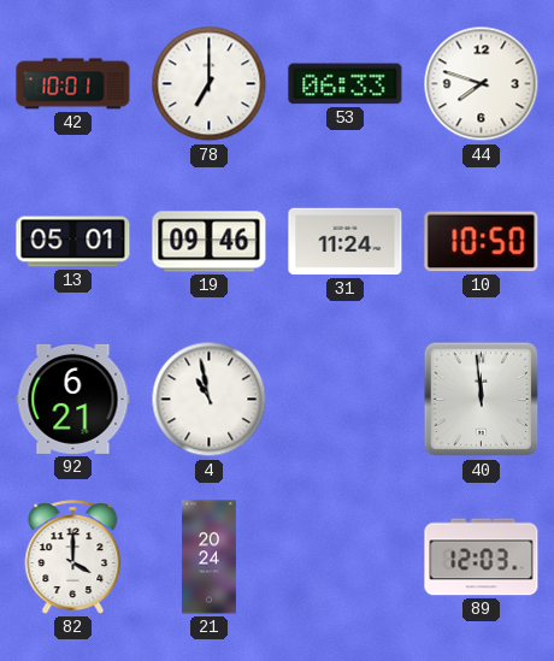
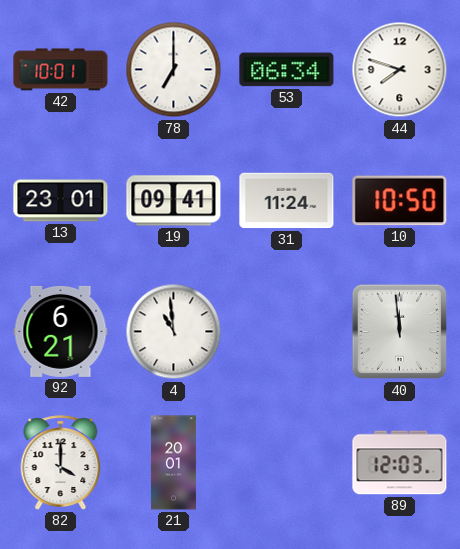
53: 06:33 -> 06:34 (287, 70)
13: 05:01 -> 23:01 (61, 201)
19: 09:46 -> 09:41 (174, 201)
4: 10:58 -> 10:59 (174, 332)
21: 20:24 -> 20:01 (173, 463)
